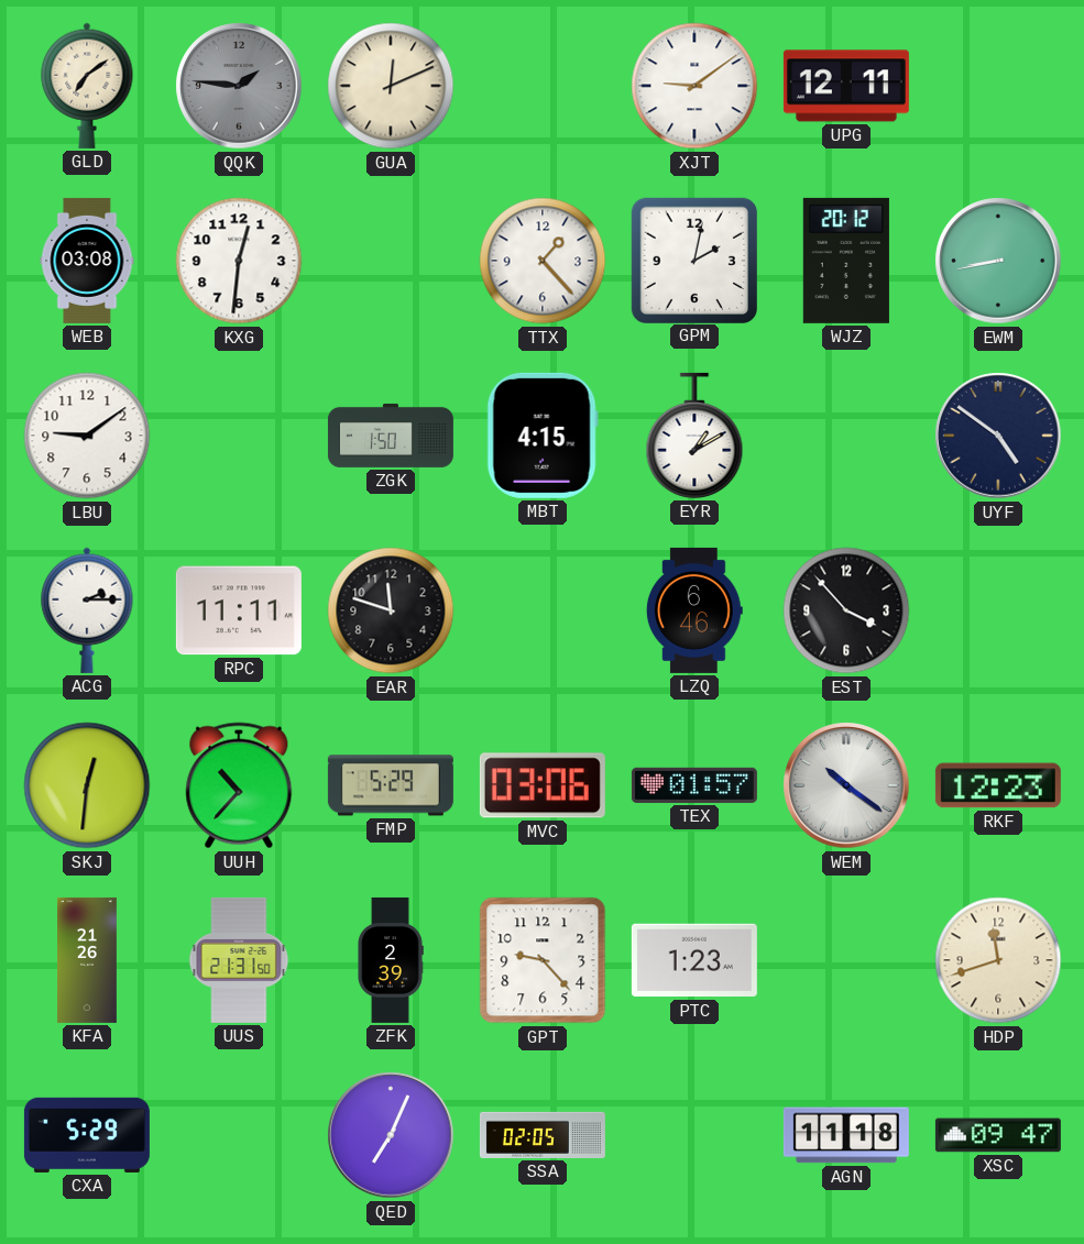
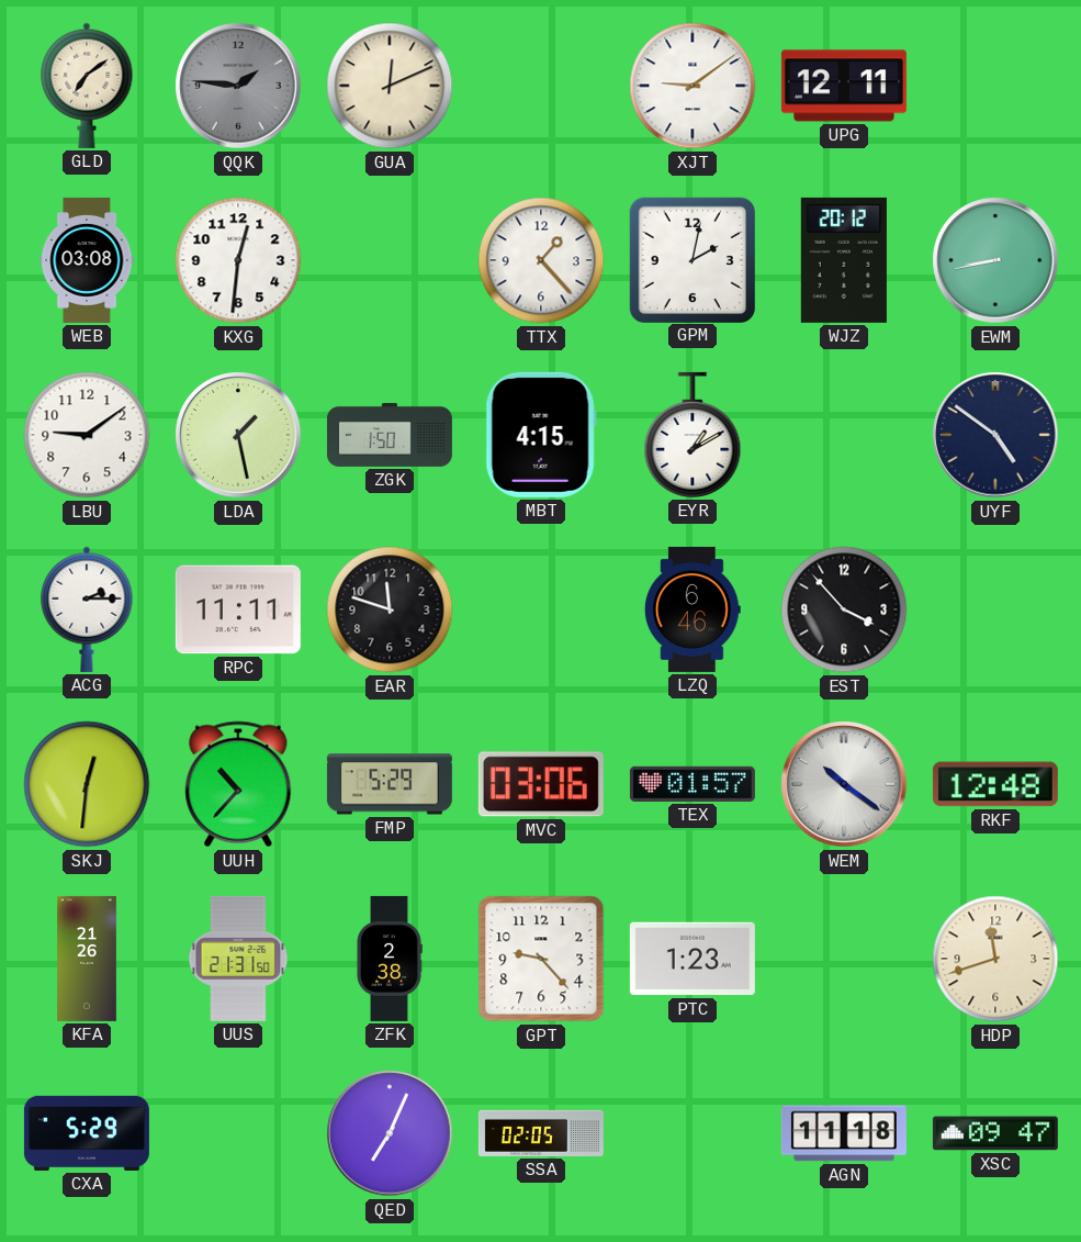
LDA: none -> 1:28 (238, 435)
RKF: 12:23 -> 12:48 (995, 784)
ZFK: 2:39 -> 2:38 (390, 959)
